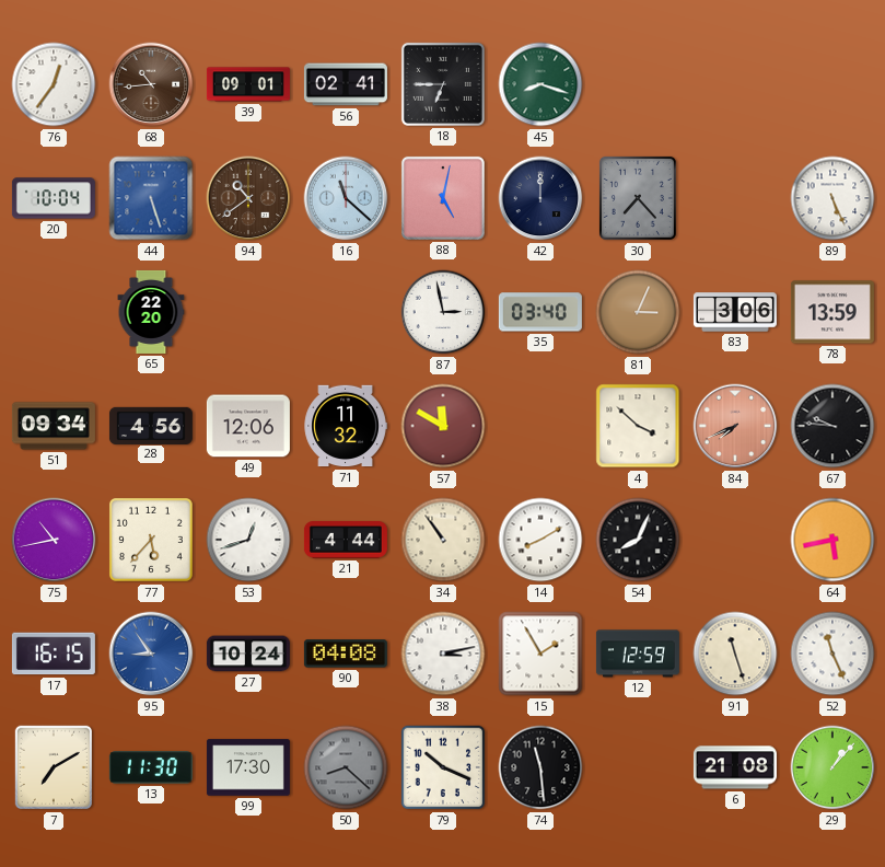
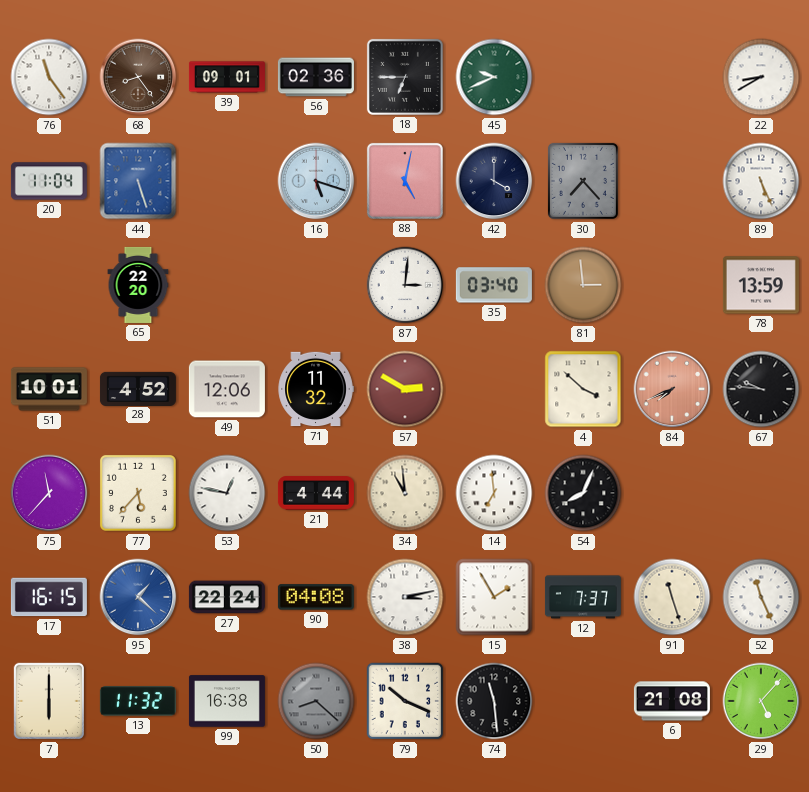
76: 12:36 -> 11:24 (49, 77)
68: 10:44 -> 8:24 (138, 77)
56: 02:41 -> 02:36 (316, 77)
45: 8:18 -> 9:41 (494, 77)
22: none -> 8:40 (761, 77)
20: 10:04 -> 11:04 (49, 181)
94: 10:39 -> none (248, 198)
16: 11:22 -> 5:18 (316, 181)
42: 12:00 -> 4:00 (494, 181)
87: 2:58 -> 3:01 (405, 285)
81: 3:04 -> 2:59 (583, 285)
83: 3:06 -> none (735, 312)
51: 09:34 -> 10:01 (49, 389)
28: 4:56 -> 4:52 (138, 388)
57: 11:50 -> 2:50 (405, 389)
75: 10:43 -> 11:37 (49, 493)
53: 12:42 -> 12:47 (227, 493)
34: 10:54 -> 10:59 (405, 493)
14: 8:10 -> 6:59 (494, 493)
64: 5:43 -> none (832, 540)
95: 8:54 -> 1:22 (138, 597)
27: 10:24 -> 22:24 (227, 597)
12: 12:59 -> 7:37 (583, 597)
7: 7:10 -> 6:00 (49, 701)
13: 11:30 -> 11:32 (138, 701)
99: 17:30 -> 16:38 (227, 701)
29: 1:07 -> 5:07 (761, 701)
